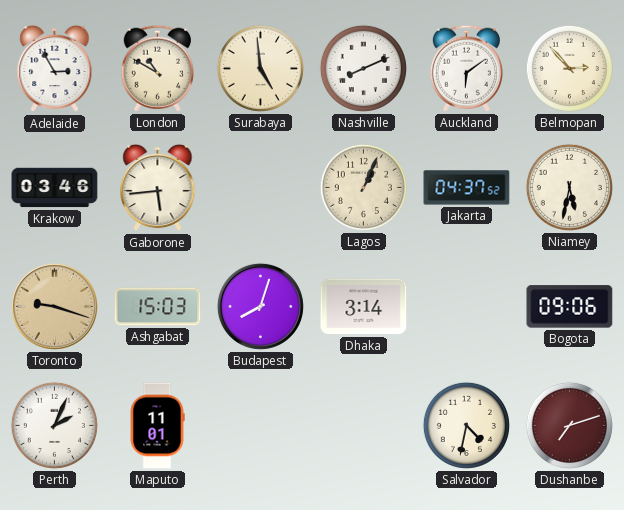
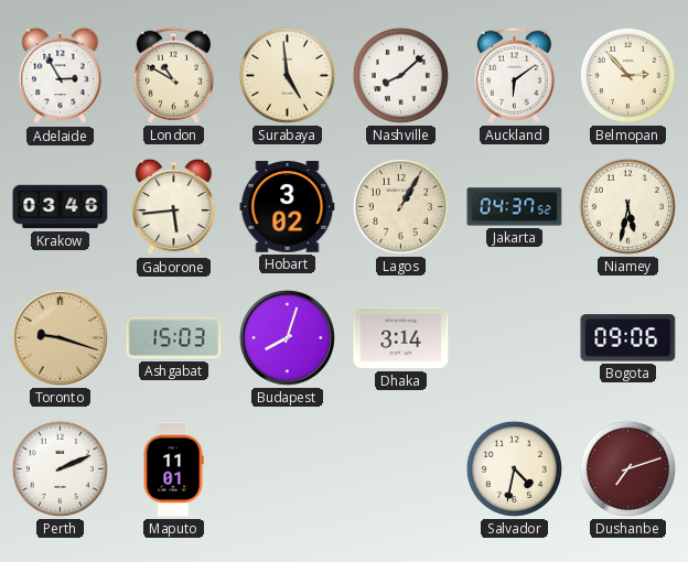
Nashville: 8:11 -> 8:08 (400, 75)
Hobart: none -> 3:02 (288, 207)
Lagos: 1:04 -> 1:05 (400, 206)
Perth: 2:04 -> 2:11 (60, 468)
